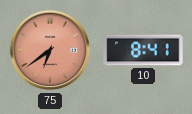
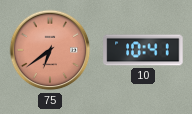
10: 8:41 -> 10:41 (143, 50)
